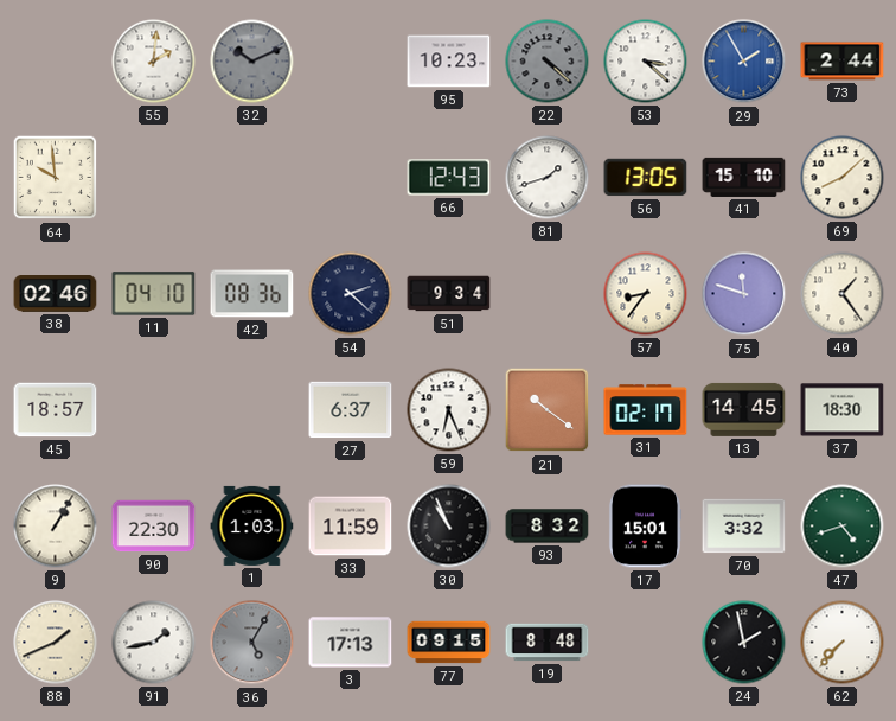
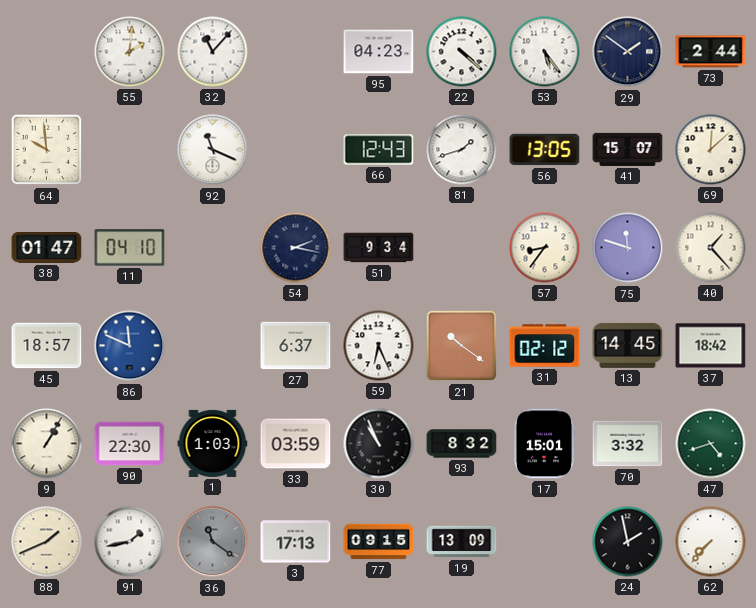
32: 10:11 -> 11:07 (213, 52)
32 dial: grey -> white (213, 52)
95: 10:23 -> 04:23 (379, 52)
22 dial: grey -> white (462, 52)
53: 3:22 -> 5:24 (545, 52)
29: 1:55 -> 1:51 (628, 52)
29 dial: blue -> navy (628, 52)
92: none -> 11:19 (213, 150)
41: 15:10 -> 15:07 (628, 149)
69: 8:08 -> 12:08 (711, 150)
38: 02:46 -> 01:47 (47, 248)
42: 08:36 -> none (252, 294)
54: 2:22 -> 2:17 (296, 248)
40: 1:24 -> 1:23 (711, 248)
86: none -> 11:49 (130, 346)
31: 02:17 -> 02:12 (545, 346)
37: 18:30 -> 18:42 (711, 346)
33: 11:59 -> 03:59 (296, 444)
36: 5:05 -> 11:21 (213, 542)
19: 8:48 -> 13:09 (462, 542)
